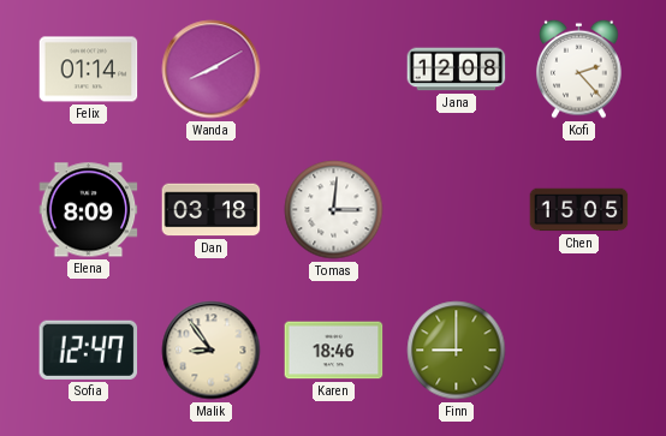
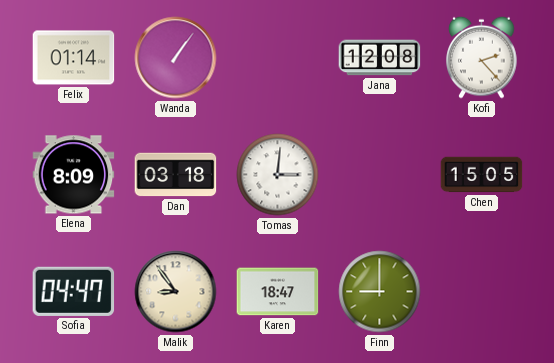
Wanda: 8:10 -> 1:06 (176, 58)
Sofia: 12:47 -> 04:47 (74, 291)
Karen: 18:46 -> 18:47 (278, 292)
